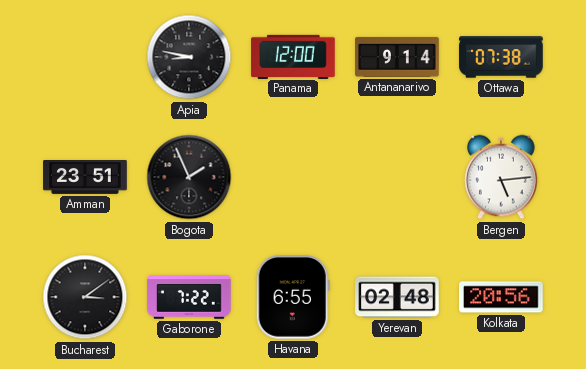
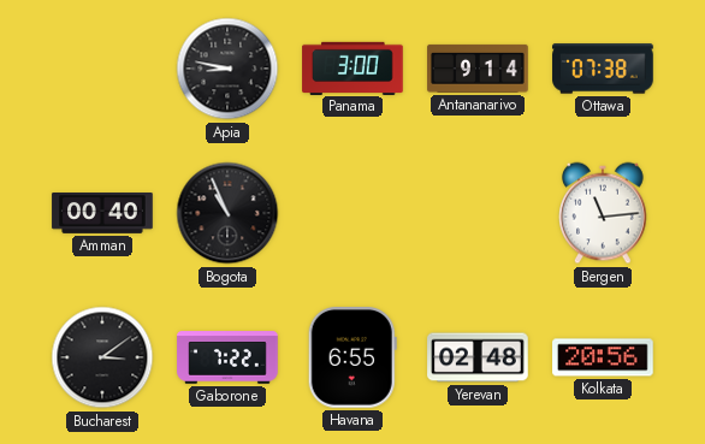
Panama: 12:00 -> 3:00 (352, 67)
Amman: 23:51 -> 00:40 (102, 214)
Bogota: 1:56 -> 10:56 (227, 213)
Bergen: 5:14 -> 11:14 (604, 213)
